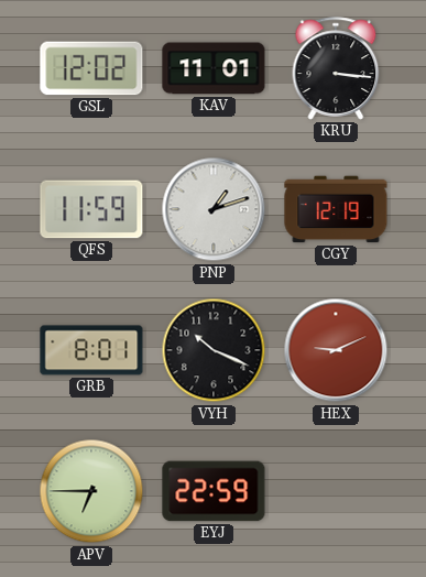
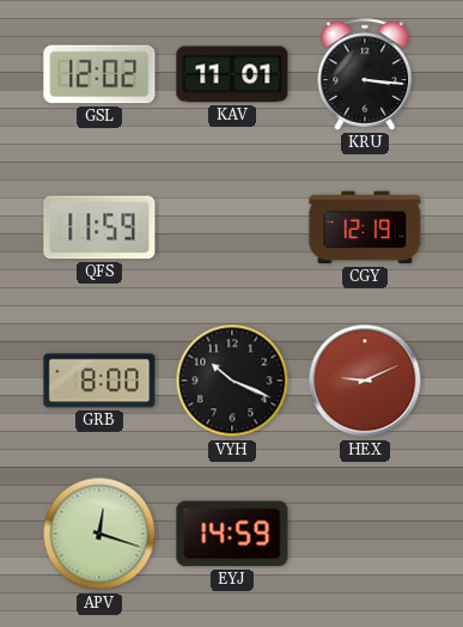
PNP: 1:12 -> none (214, 209)
GRB: 8:01 -> 8:00 (99, 381)
APV: 6:45 -> 12:18 (99, 534)
EYJ: 22:59 -> 14:59 (232, 534)
